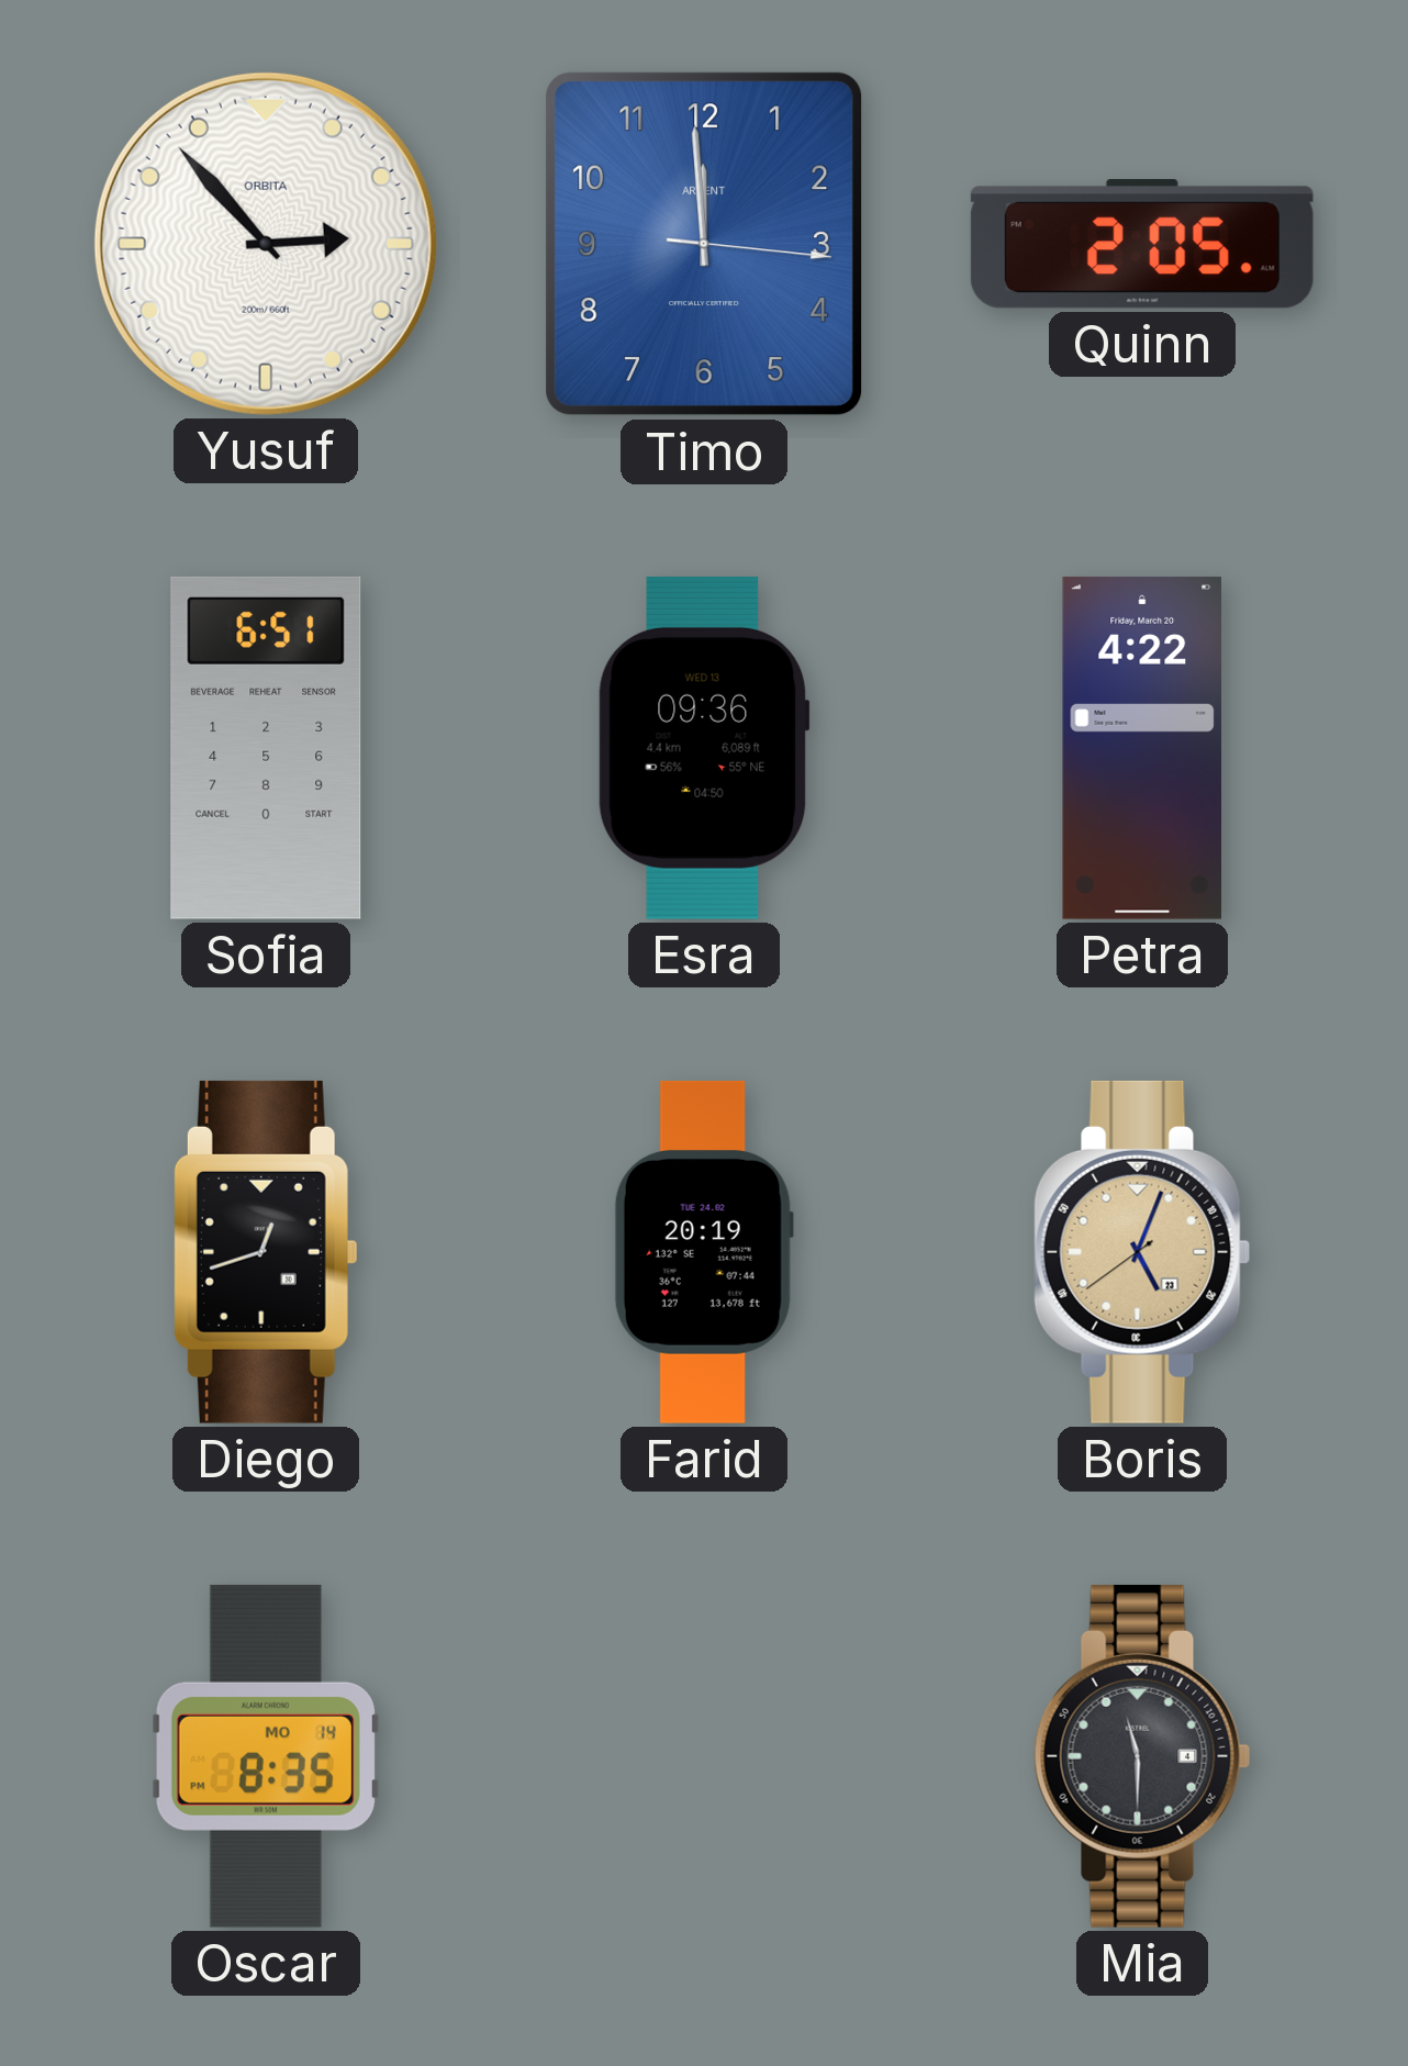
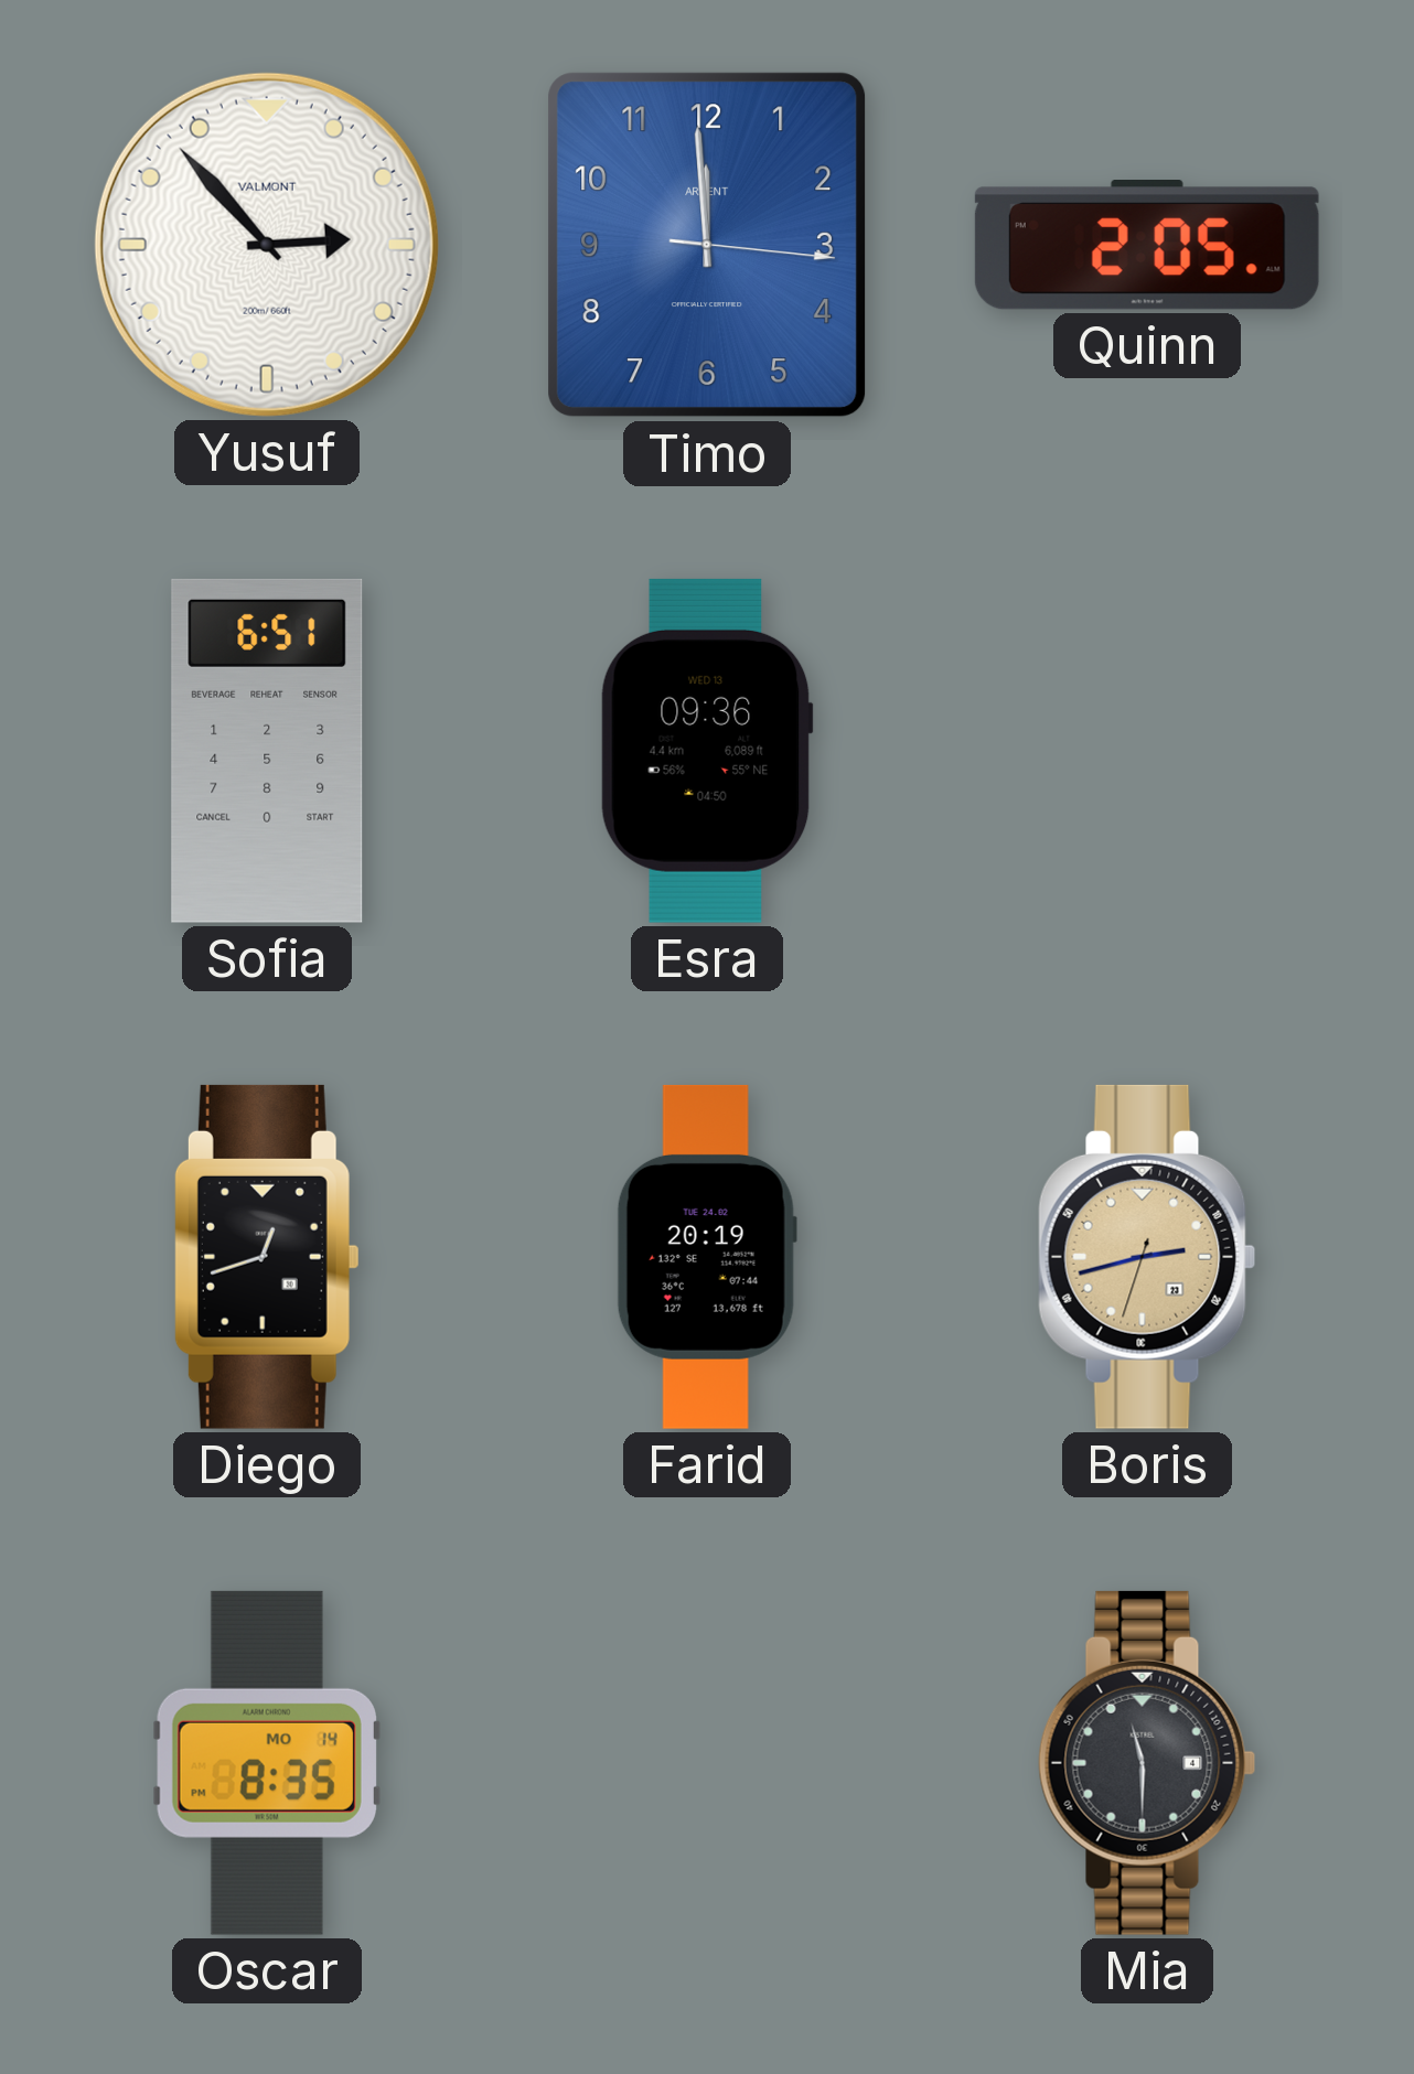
Yusuf brand: ORBITA -> VALMONT (267, 245)
Petra: 4:22 -> none (1141, 748)
Boris: 5:03 -> 2:42 (1147, 1257)
